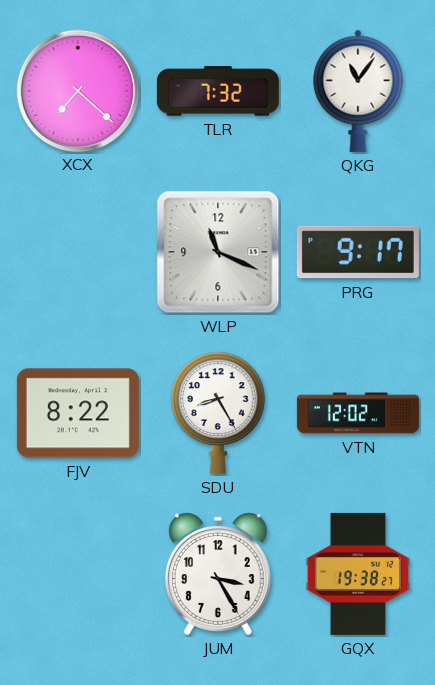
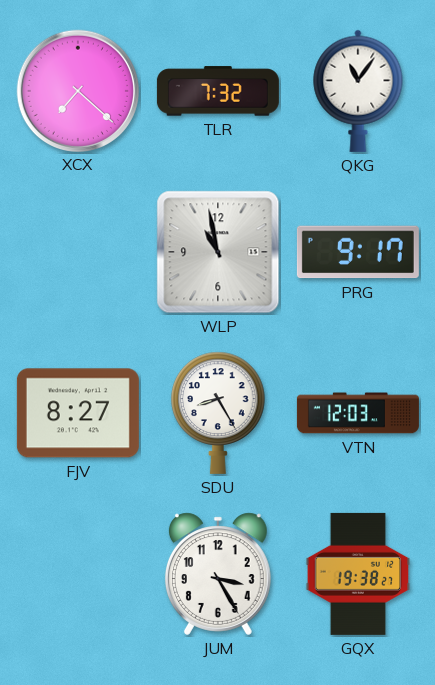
WLP: 11:19 -> 10:58 (218, 252)
FJV: 8:22 -> 8:27 (78, 413)
VTN: 12:02 -> 12:03 (358, 413)
